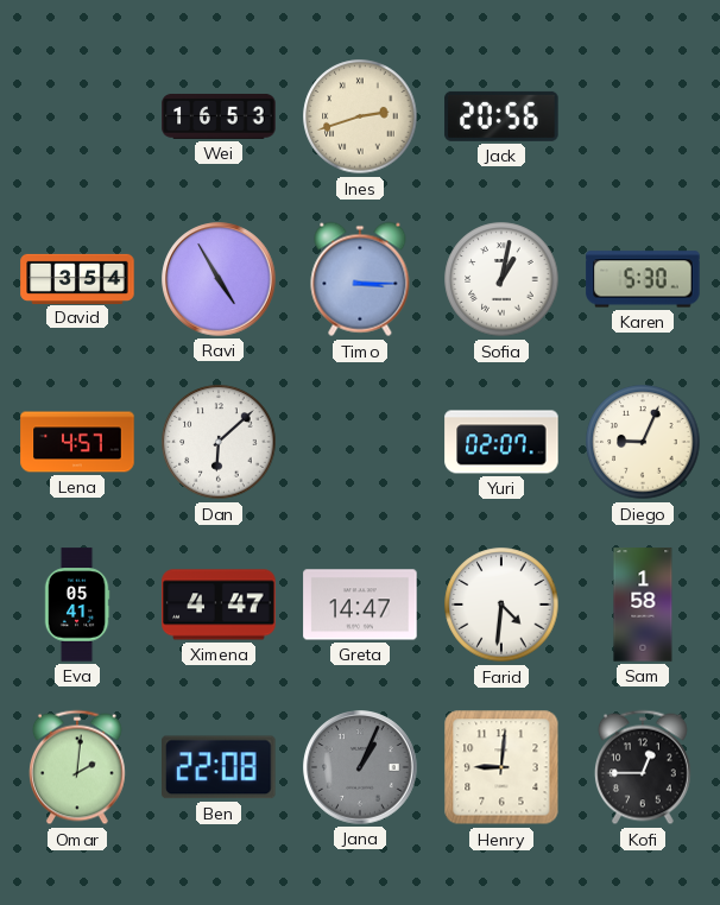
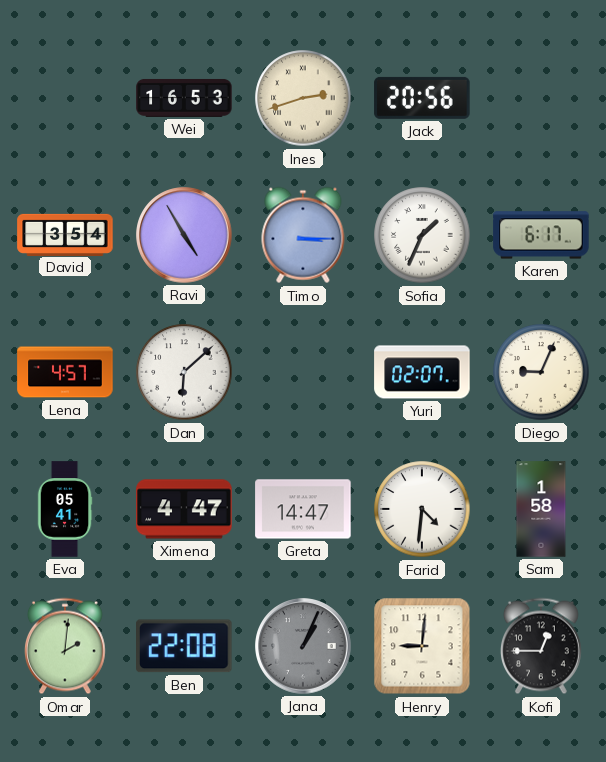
Sofia: 1:02 -> 1:34 (422, 235)
Karen: 5:30 -> 6:17 (541, 235)
